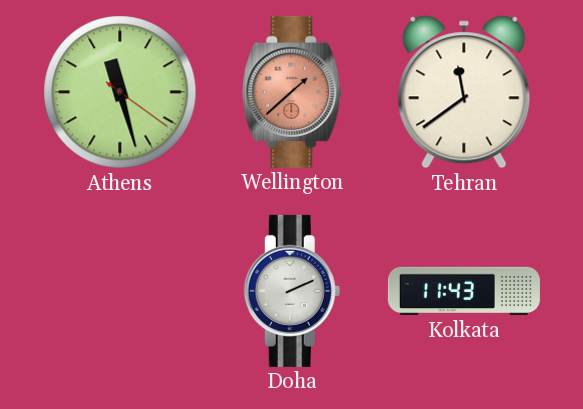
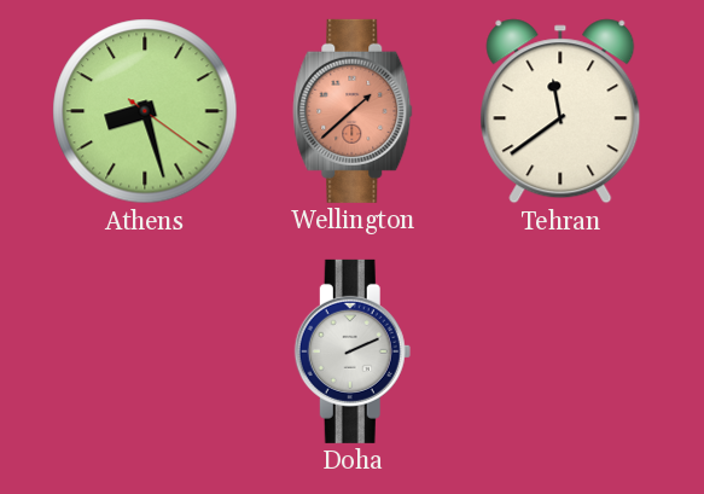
Athens: 11:27 -> 8:27 (145, 111)
Kolkata: 11:43 -> none (464, 291)
